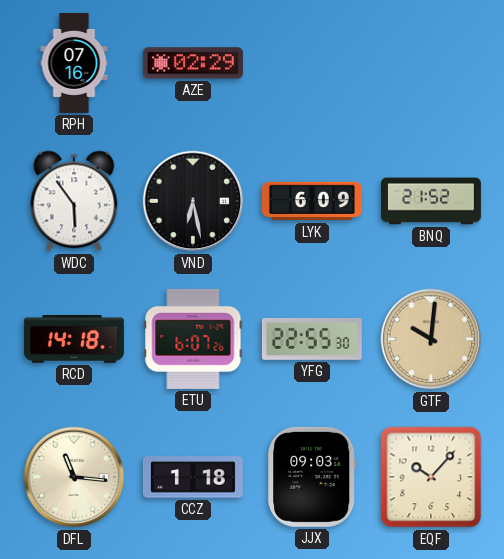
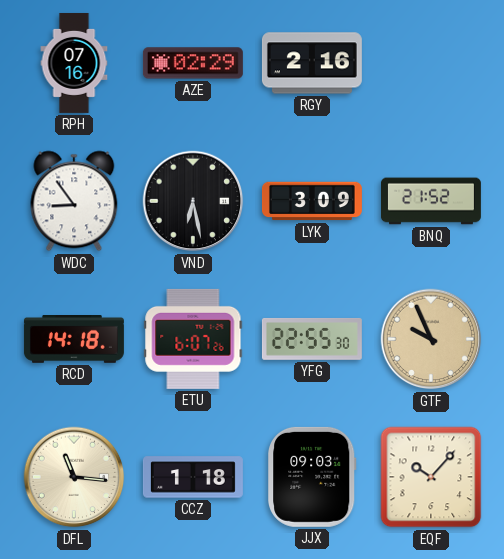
RGY: none -> 2:16 (312, 63)
WDC: 5:54 -> 8:54 (74, 201)
LYK: 6:09 -> 3:09 (312, 201)
GTF: 10:01 -> 9:56 (431, 339)
